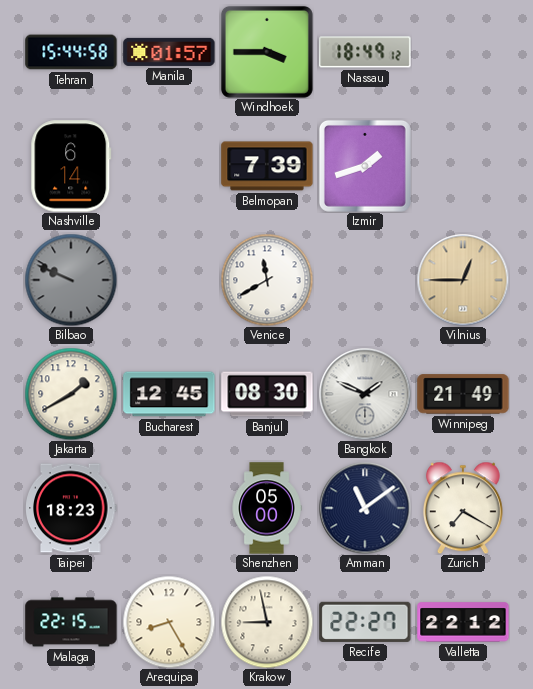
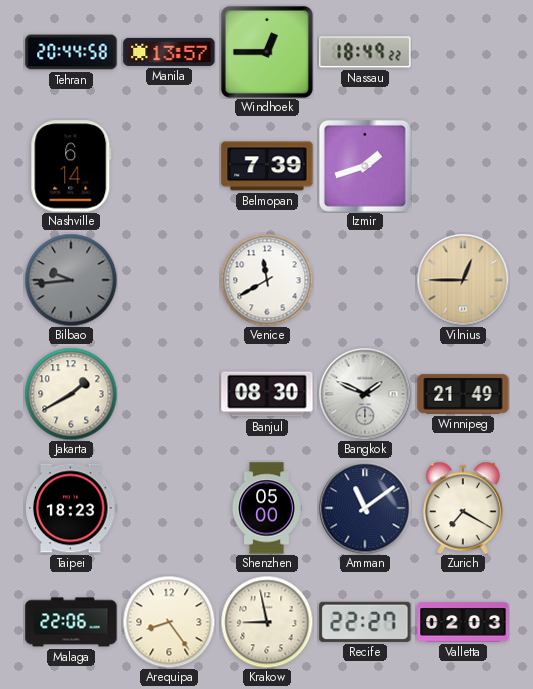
Tehran: 15:44 -> 20:44 (71, 52)
Manila: 01:57 -> 13:57 (169, 52)
Windhoek: 3:45 -> 12:45 (267, 52)
Nassau: 18:49:12 -> 18:49:22 (365, 52)
Bilbao: 9:49 -> 9:44 (71, 280)
Bucharest: 12:45 -> none (169, 394)
Malaga: 22:15 -> 22:06 (71, 622)
Arequipa: 8:25 -> 8:24 (169, 622)
Valletta: 22:12 -> 02:03 (463, 622)
